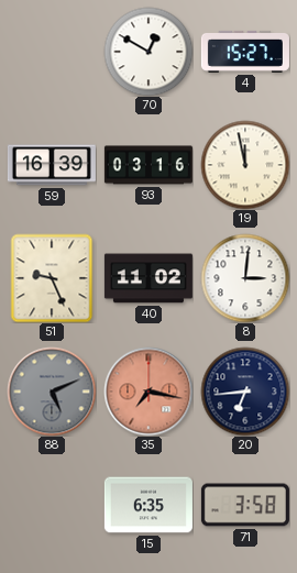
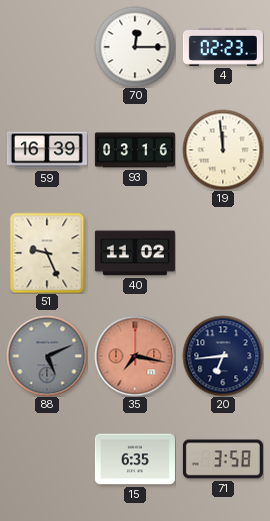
70: 12:50 -> 12:15 (135, 47)
4: 15:27 -> 02:23 (223, 47)
19: 11:58 -> 11:59 (223, 150)
8: 3:01 -> none (245, 278)
